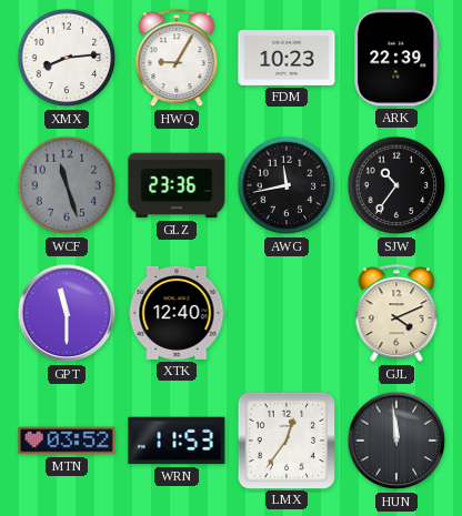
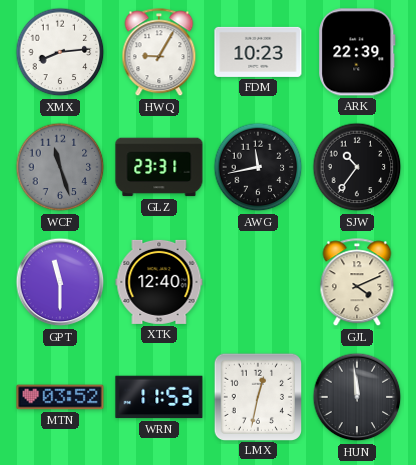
GLZ: 23:36 -> 23:31 (159, 167)
LMX: 12:36 -> 12:32 (257, 396)
